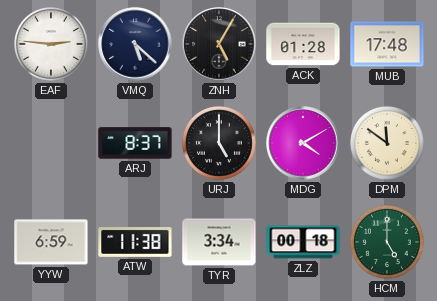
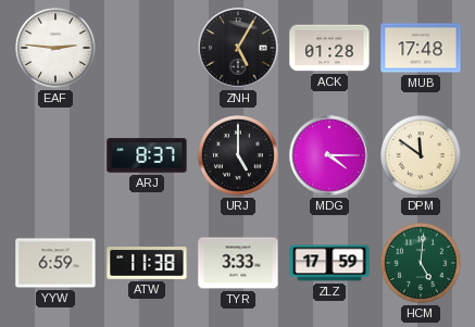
VMQ: 5:22 -> none (135, 44)
MDG: 4:10 -> 4:15 (329, 155)
TYR: 3:34 -> 3:33 (238, 263)
ZLZ: 00:18 -> 17:59 (329, 263)
HCM: 5:00 -> 5:01 (421, 263)
